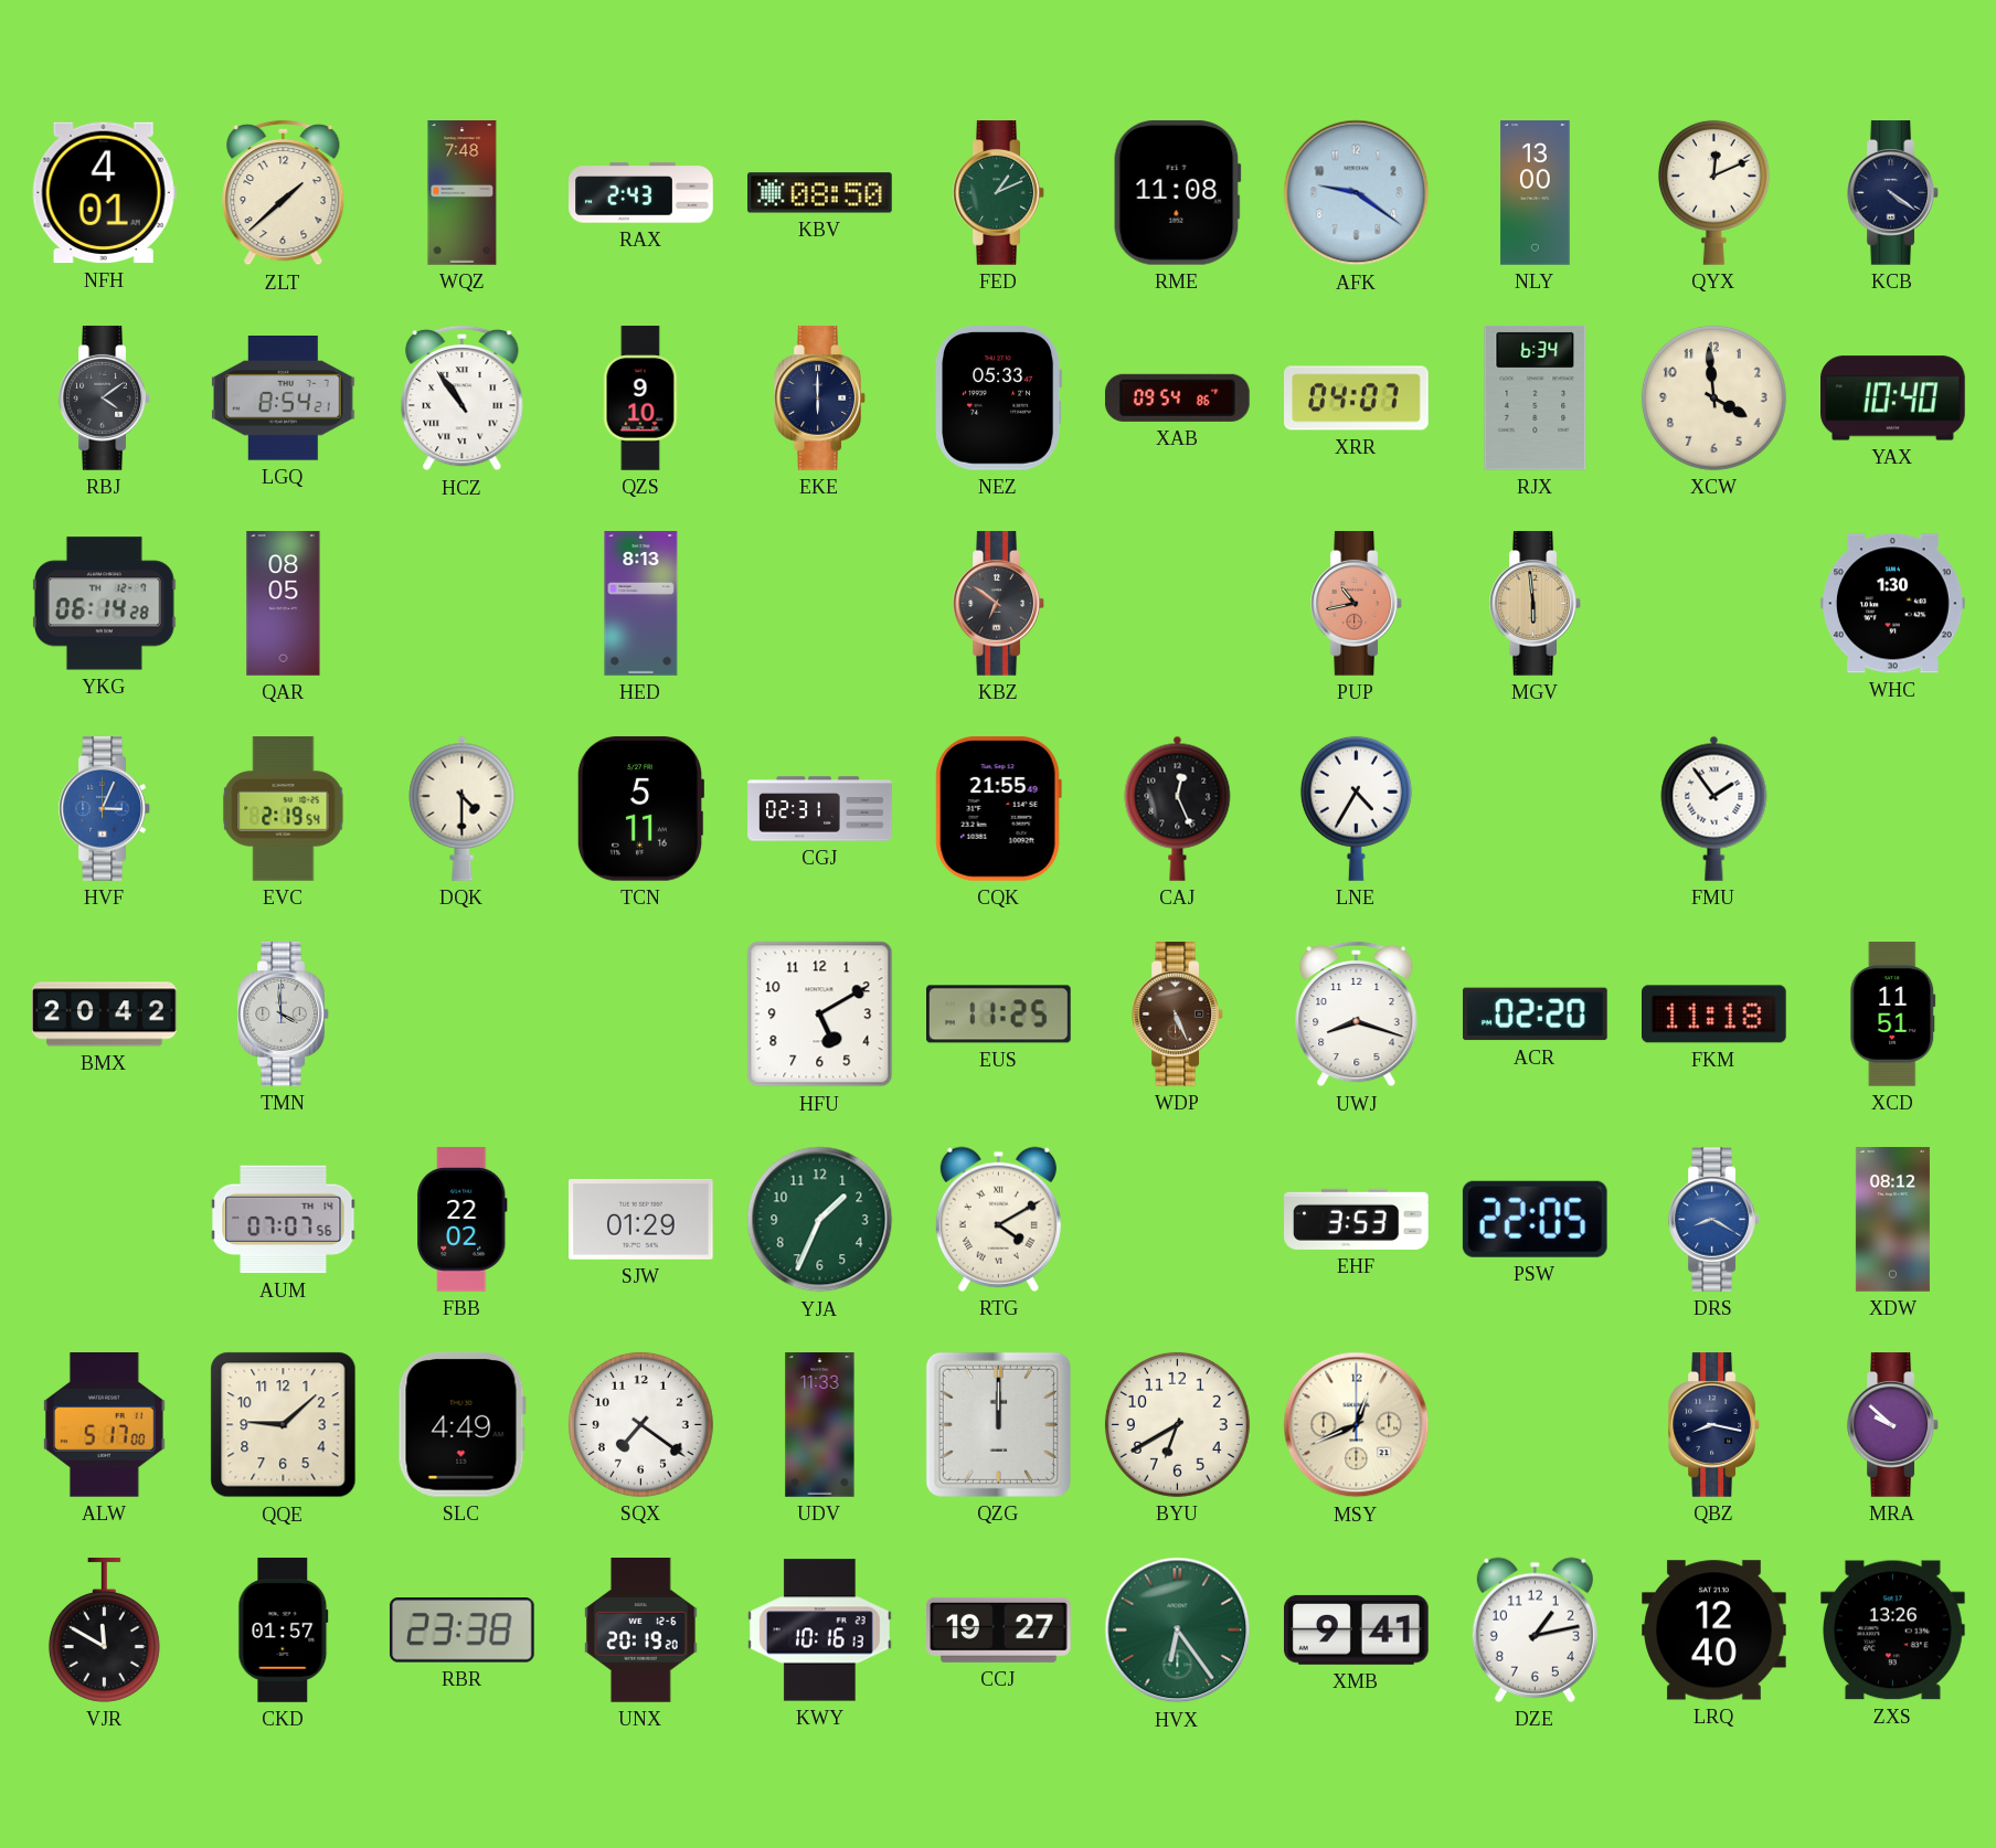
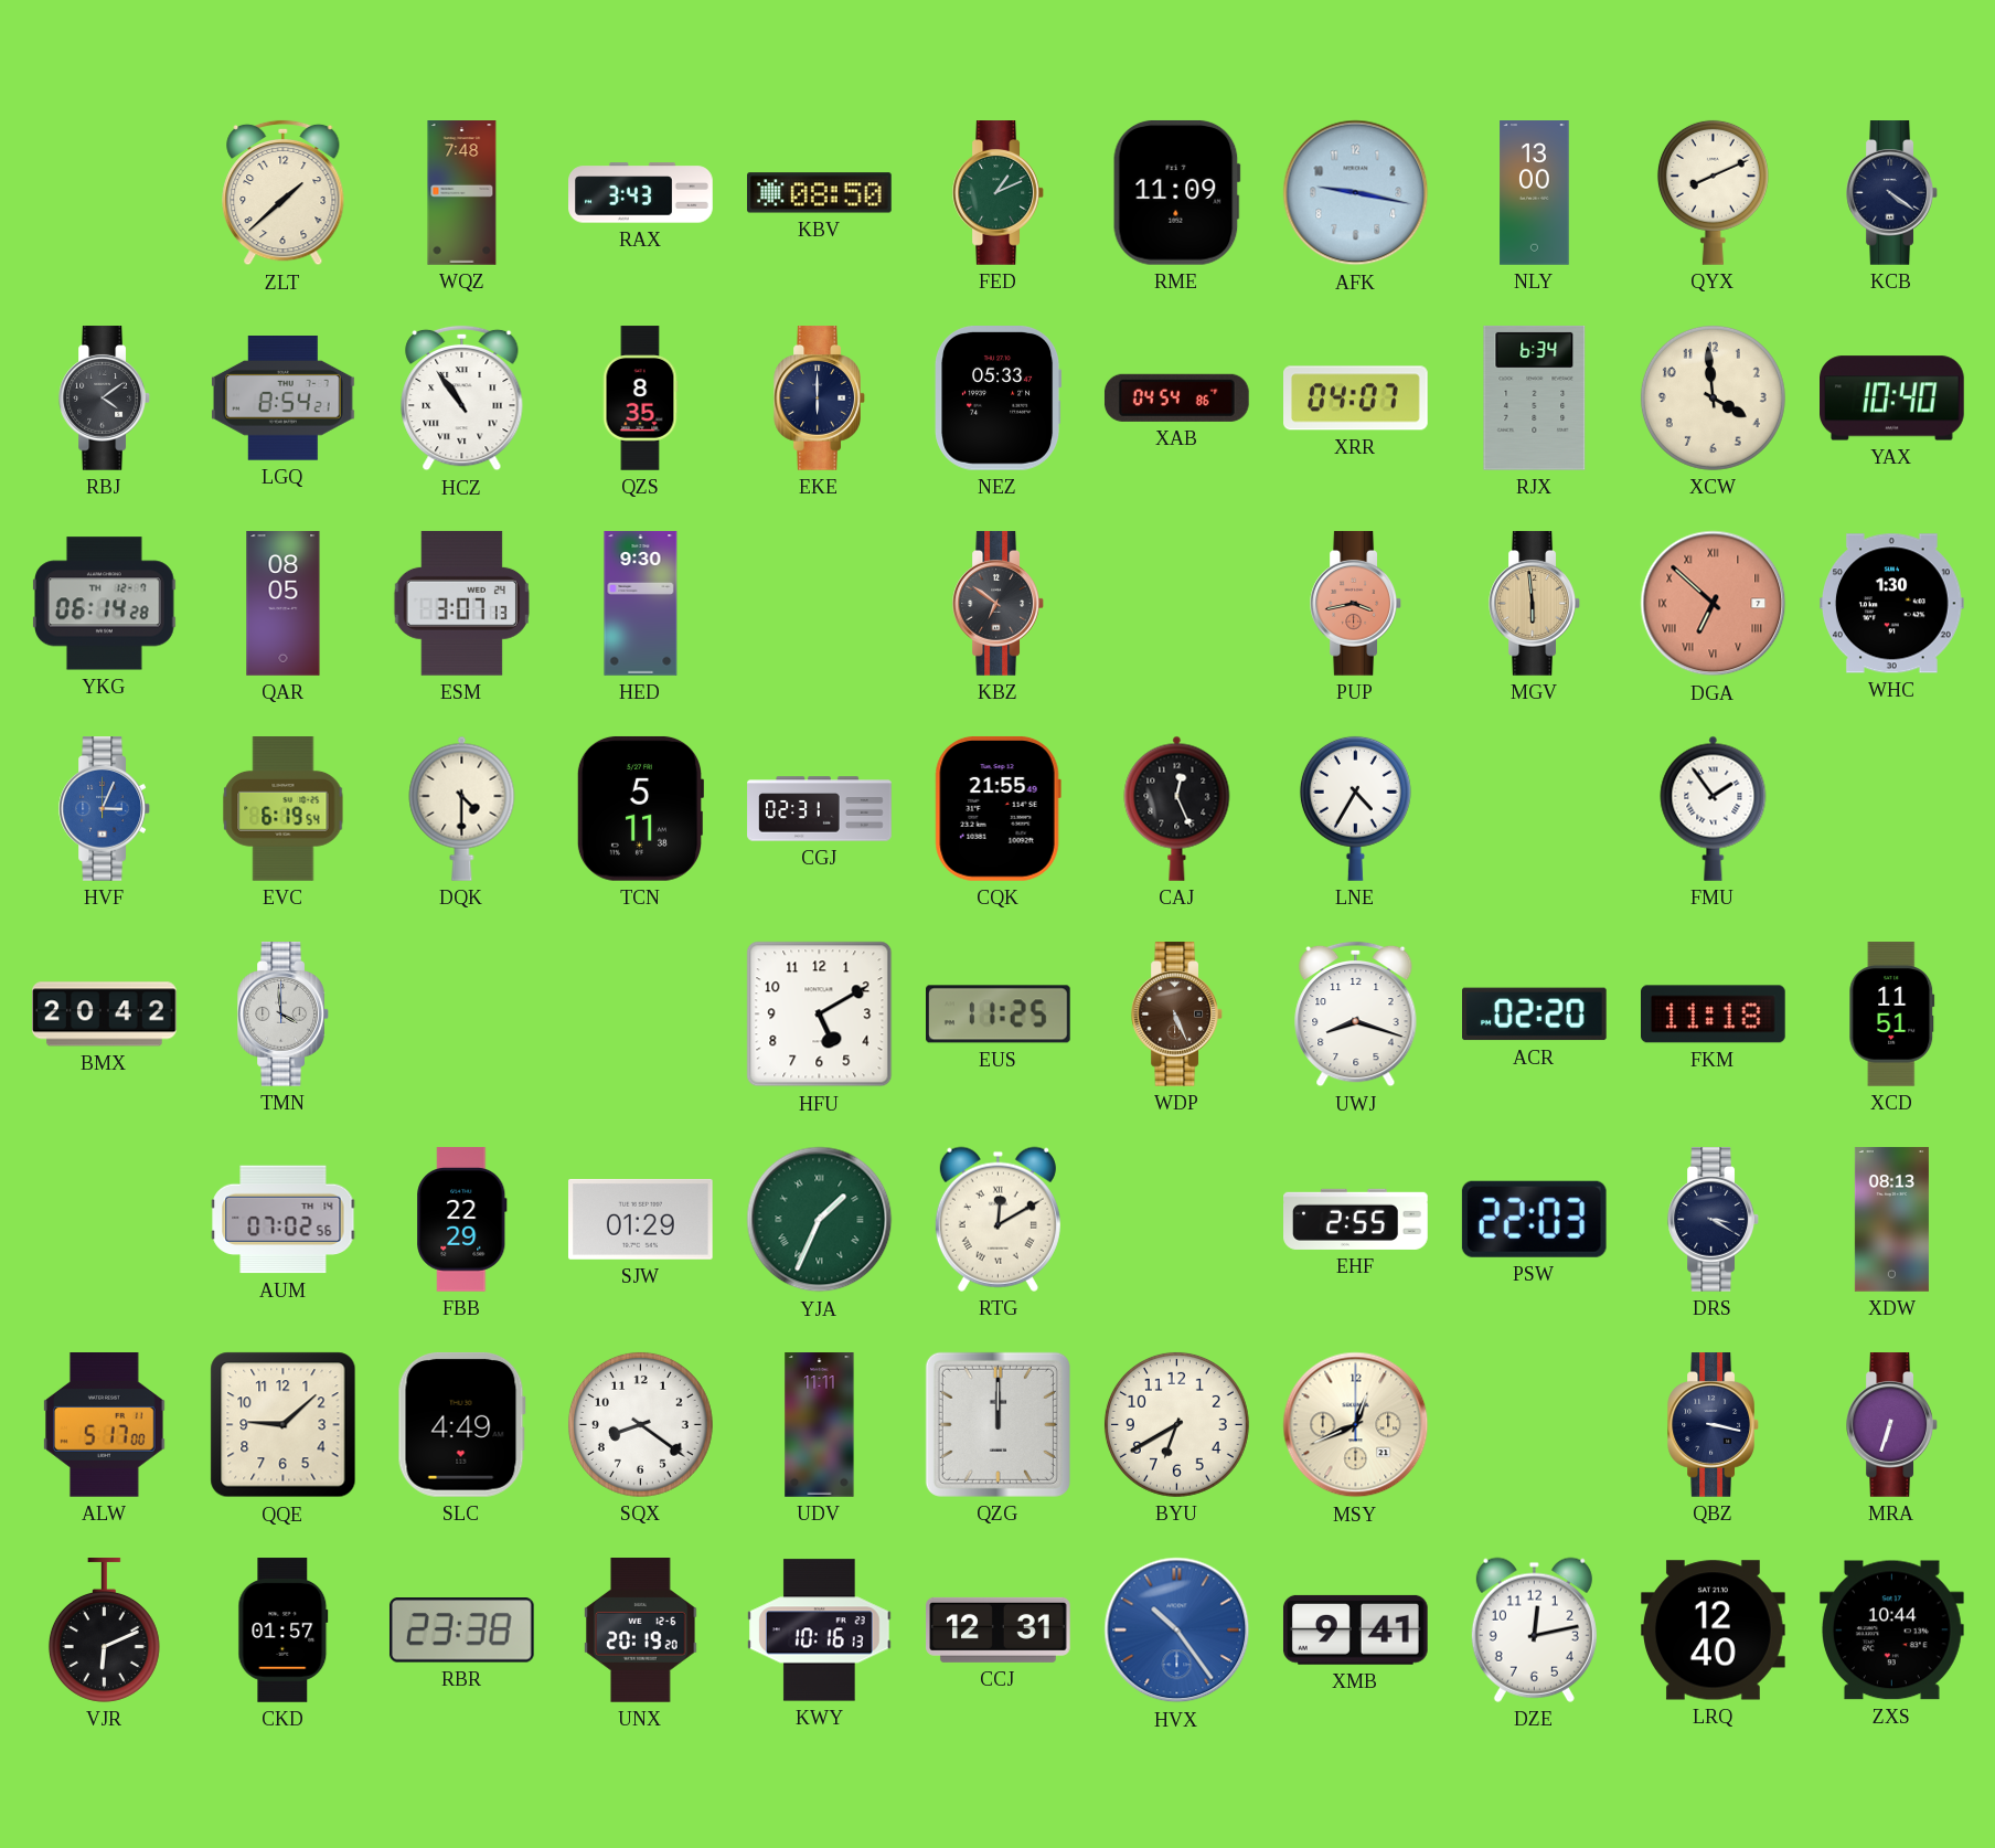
NFH: 4:01 -> none (104, 193)
RAX: 2:43 -> 3:43 (641, 193)
RME: 11:08 -> 11:09 (1176, 192)
AFK: 9:21 -> 9:17 (1356, 193)
QYX: 12:11 -> 8:11 (1713, 192)
QZS: 9:10 -> 8:35 (640, 399)
XAB: 09:54 -> 04:54 (1176, 397)
ESM: none -> 3:07 (461, 603)
HED: 8:13 -> 9:30 (641, 604)
PUP: 10:43 -> 3:43 (1355, 604)
DGA: none -> 6:52 (1714, 604)
EVC: 2:19 -> 6:19 (284, 809)
TCN: 5:11:16 -> 5:11:38 (639, 808)
AUM: 07:07 -> 07:02 (284, 1220)
FBB: 22:02 -> 22:29 (462, 1220)
YJA numerals: Arabic -> Roman (820, 1220)
RTG: 4:10 -> 12:10 (997, 1219)
EHF: 3:53 -> 2:55 (1356, 1219)
PSW: 22:05 -> 22:03 (1534, 1219)
DRS: 8:20 -> 3:20 (1713, 1220)
DRS dial: blue -> navy (1713, 1220)
XDW: 08:12 -> 08:13 (1891, 1220)
SQX: 7:21 -> 8:21 (640, 1424)
UDV: 11:33 -> 11:11 (820, 1425)
QBZ: 8:17 -> 3:17 (1713, 1425)
MRA: 9:52 -> 6:33 (1891, 1425)
VJR: 11:50 -> 6:11 (104, 1631)
CCJ: 19:27 -> 12:31 (999, 1629)
HVX: 6:24 -> 10:24 (1177, 1631)
HVX dial: green -> blue (1177, 1631)
DZE: 1:13 -> 12:13 (1534, 1629)
ZXS: 13:26 -> 10:44 (1892, 1631)
